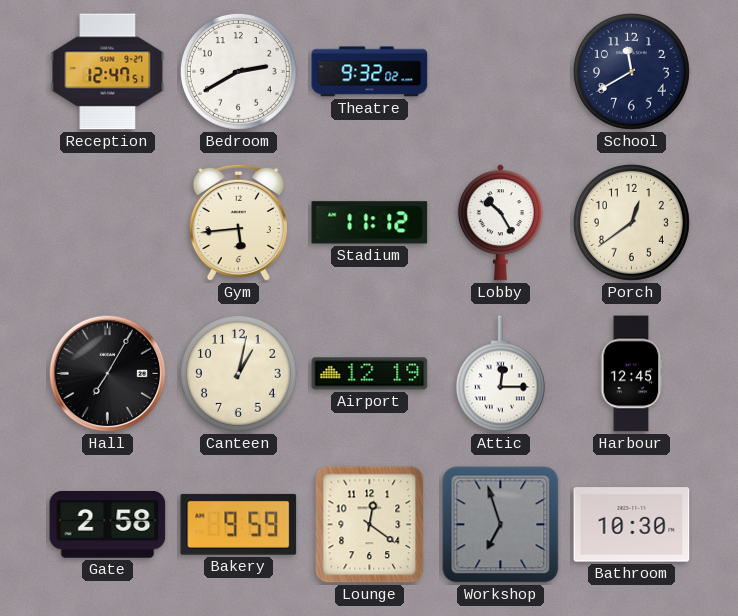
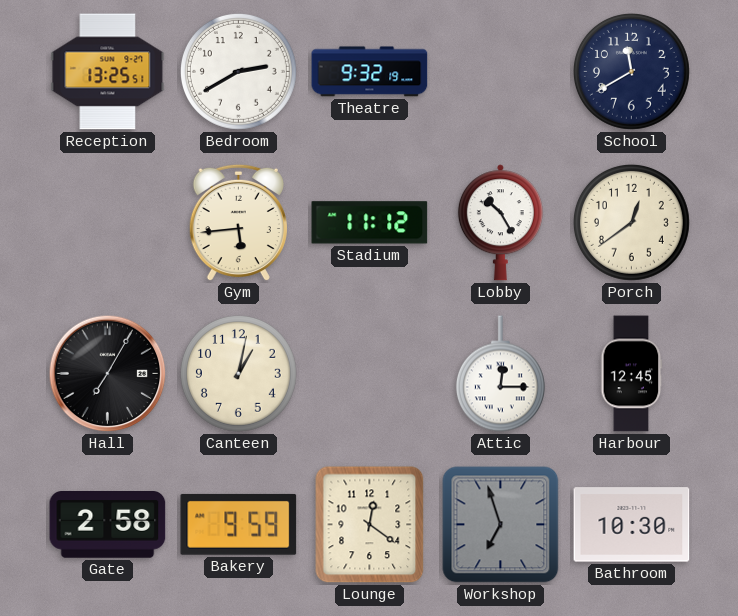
Reception: 12:47 -> 13:25 (108, 72)
Theatre: 9:32:02 -> 9:32:19 (370, 72)
Airport: 12:19 -> none (370, 374)
